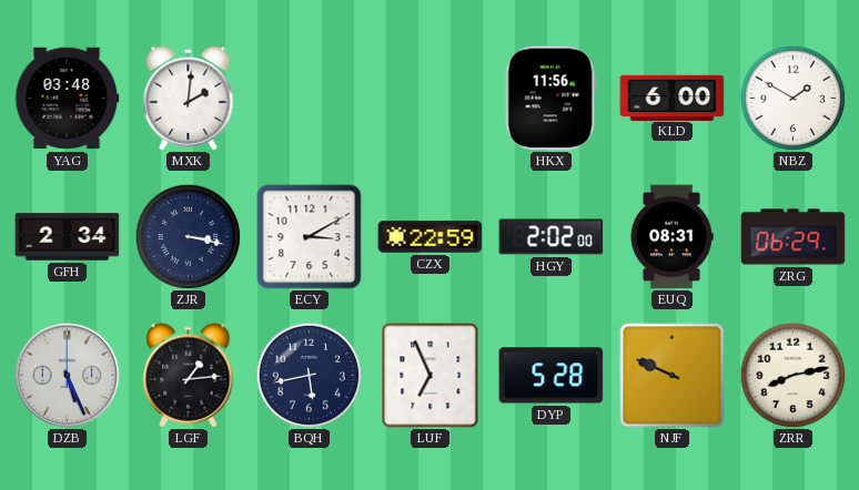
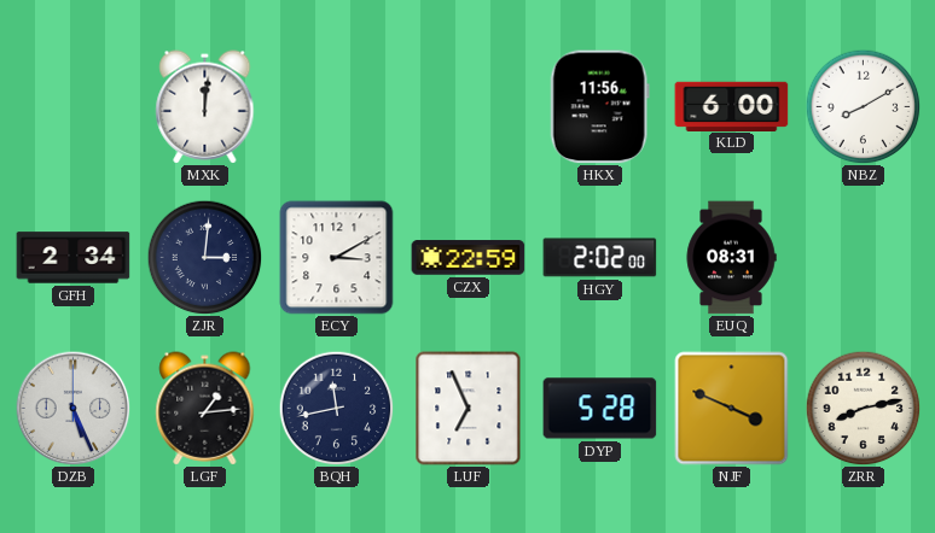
YAG: 03:48 -> none (68, 99)
MXK: 2:01 -> 12:01 (205, 107)
NBZ: 1:50 -> 8:10 (863, 106)
ZJR: 3:17 -> 3:01 (204, 257)
ZRG: 06:29 -> none (794, 237)
BQH: 5:43 -> 11:43 (336, 408)
NJF: 9:49 -> 3:49 (732, 409)
